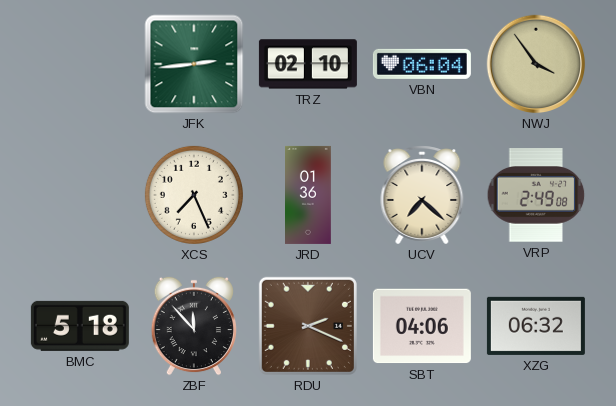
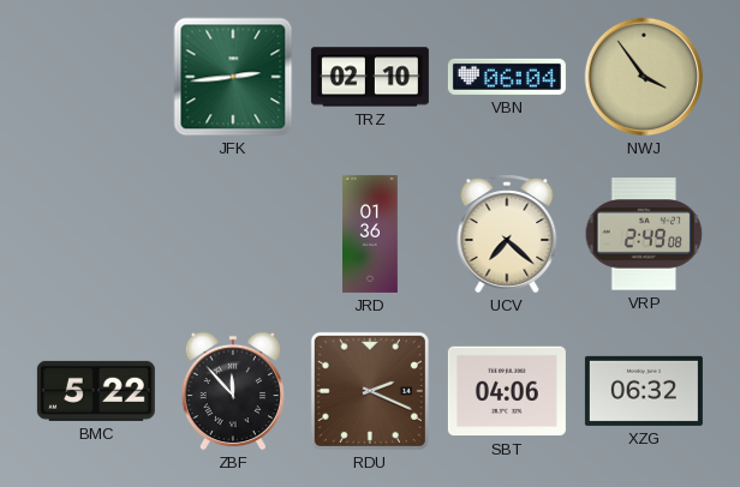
XCS: 7:26 -> none (194, 195)
BMC: 5:18 -> 5:22 (96, 391)
